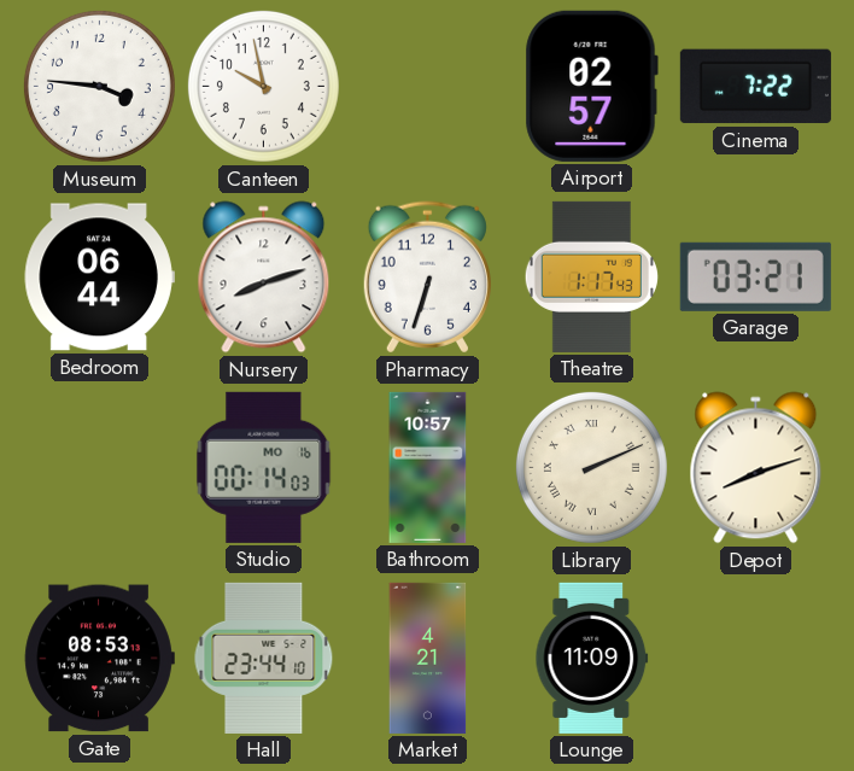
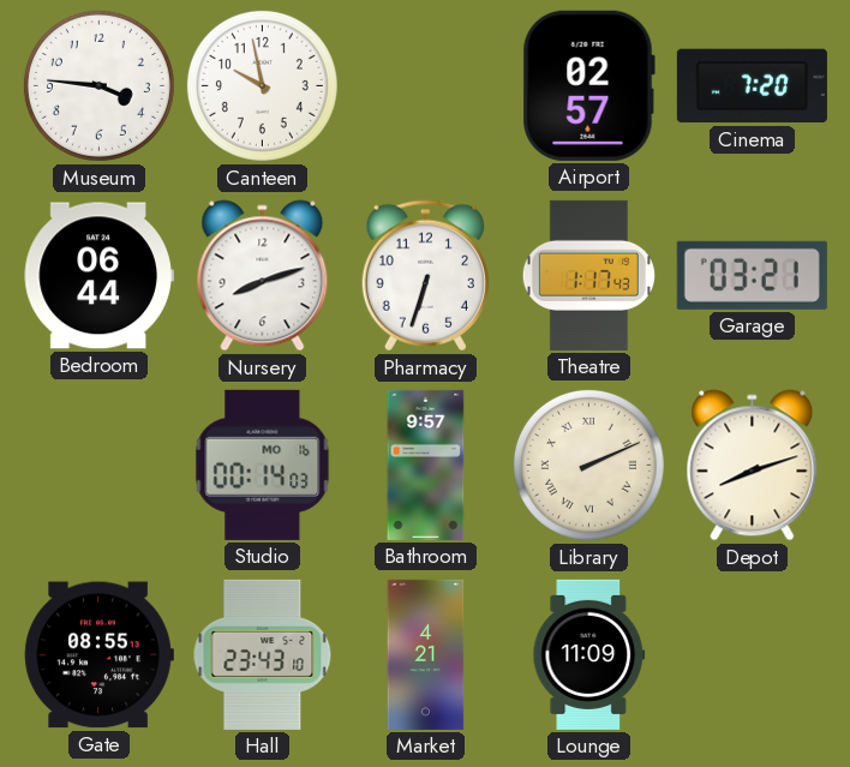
Cinema: 7:22 -> 7:20 (752, 86)
Bathroom: 10:57 -> 9:57 (426, 465)
Gate: 08:53 -> 08:55 (98, 655)
Hall: 23:44 -> 23:43 (263, 654)
